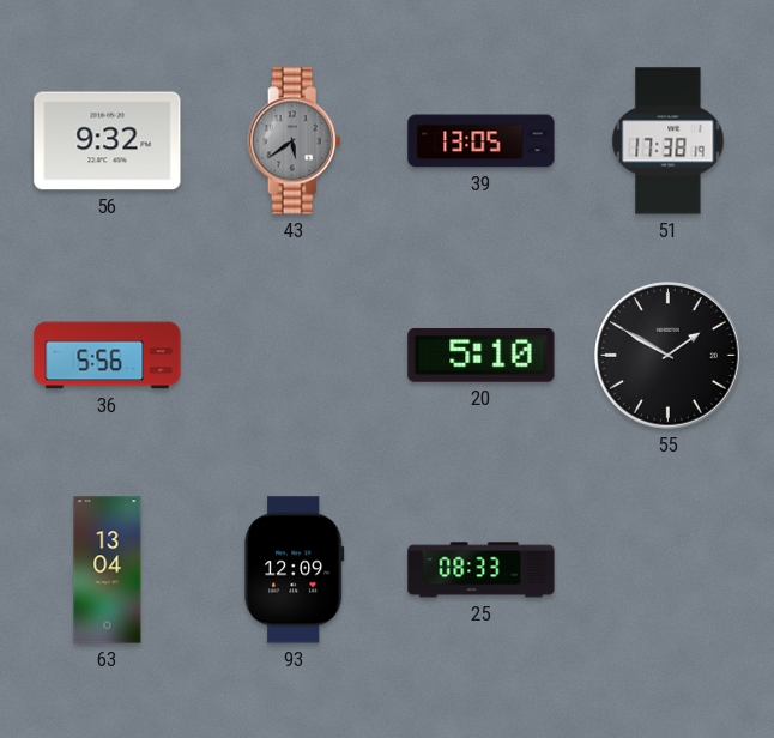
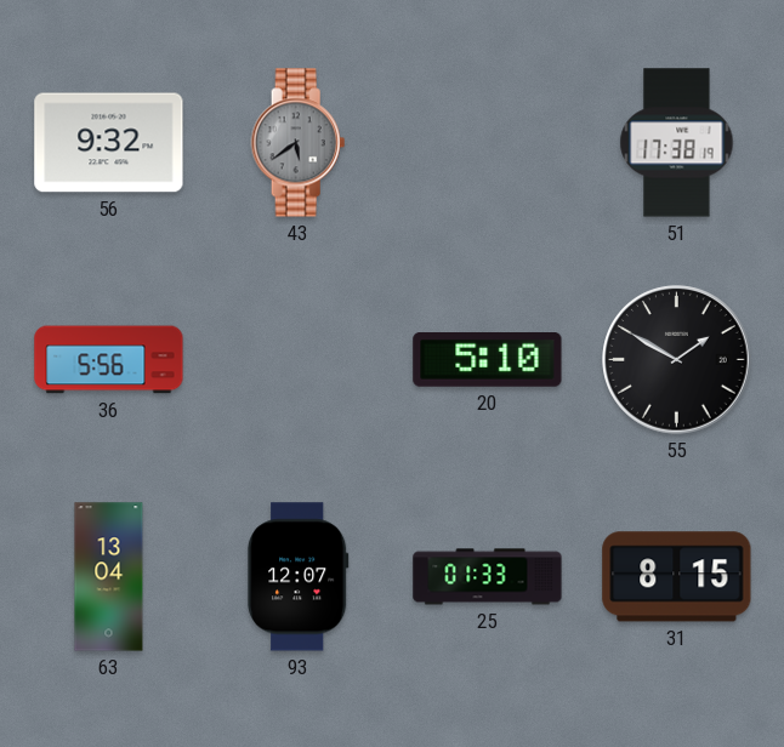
39: 13:05 -> none (482, 141)
93: 12:09 -> 12:07 (299, 577)
25: 08:33 -> 01:33 (488, 577)
31: none -> 8:15 (677, 577)
